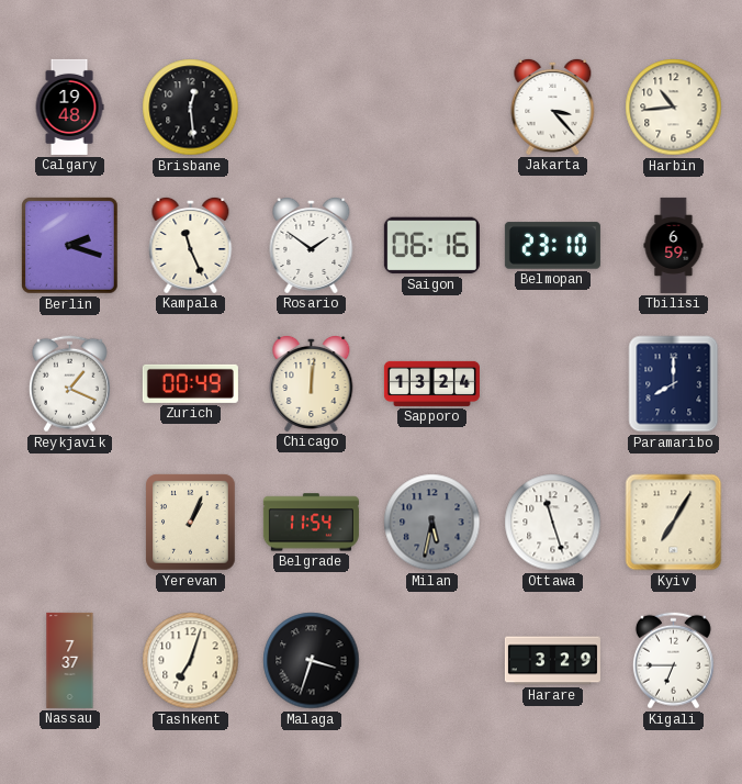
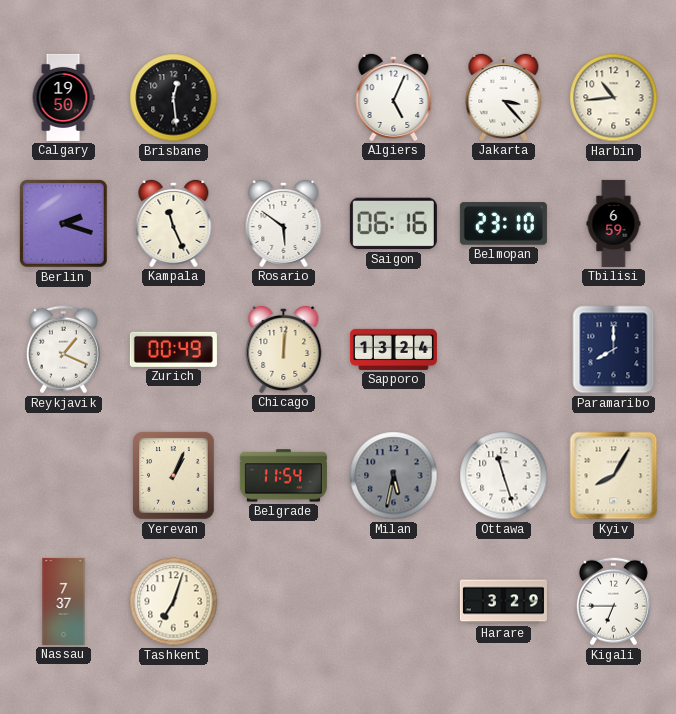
Calgary: 19:48 -> 19:50 (63, 97)
Algiers: none -> 5:04 (394, 97)
Rosario: 1:51 -> 5:51 (284, 223)
Kyiv: 7:05 -> 8:05 (614, 476)
Malaga: 3:33 -> none (312, 661)
